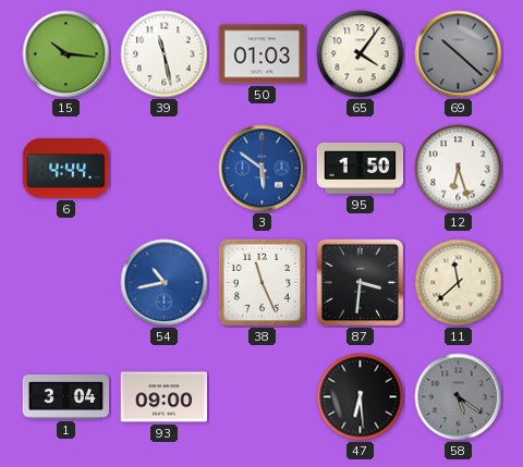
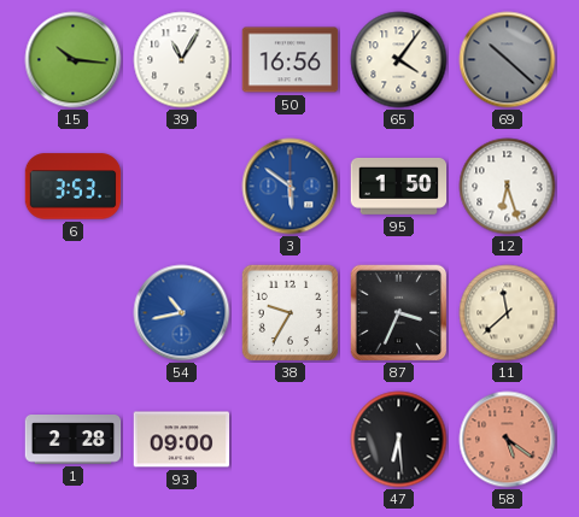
39: 11:28 -> 11:05 (182, 60)
50: 01:03 -> 16:56 (291, 60)
6: 4:44 -> 3:53 (74, 187)
38: 11:26 -> 9:35 (289, 312)
87: 3:31 -> 3:34 (399, 313)
1: 3:04 -> 2:28 (74, 440)
58 dial: grey -> salmon (508, 440)
